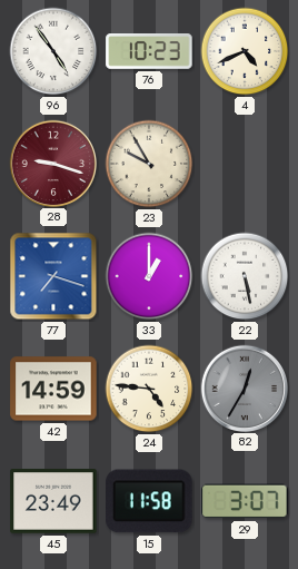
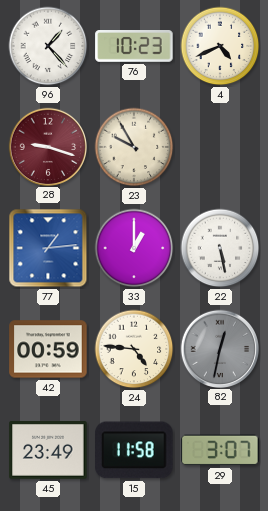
96: 4:54 -> 1:23 (48, 46)
77: 7:18 -> 1:14 (48, 248)
42: 14:59 -> 00:59 (48, 349)
82: 12:35 -> 12:32 (219, 348)
